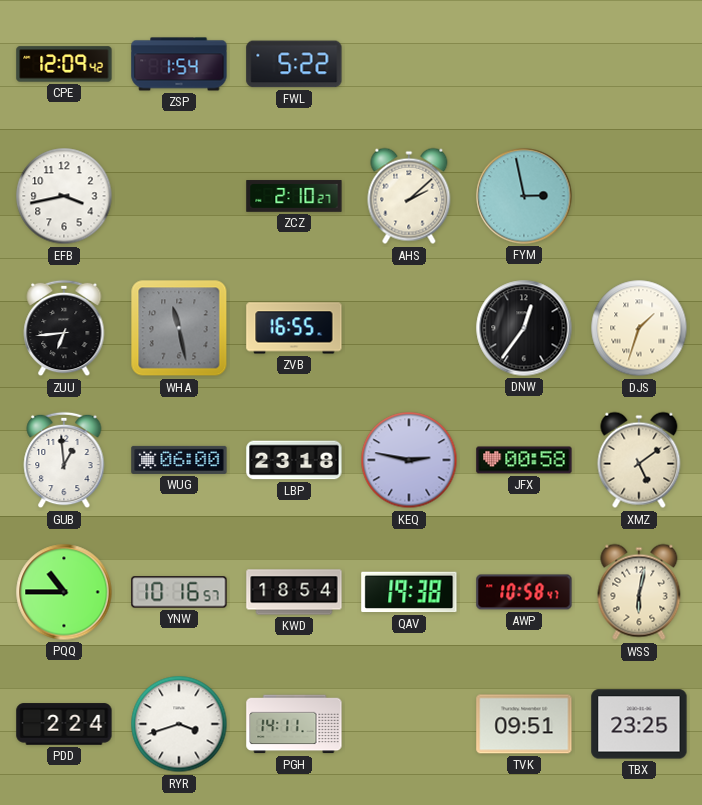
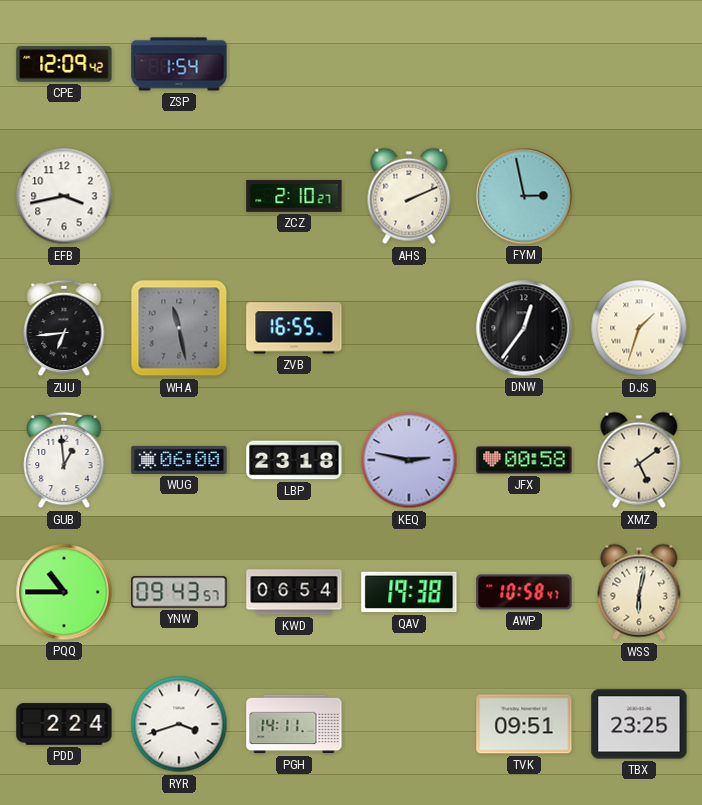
FWL: 5:22 -> none (294, 64)
AHS: 2:08 -> 2:11 (409, 196)
YNW: 10:16 -> 09:43 (179, 592)
KWD: 18:54 -> 06:54 (294, 592)
